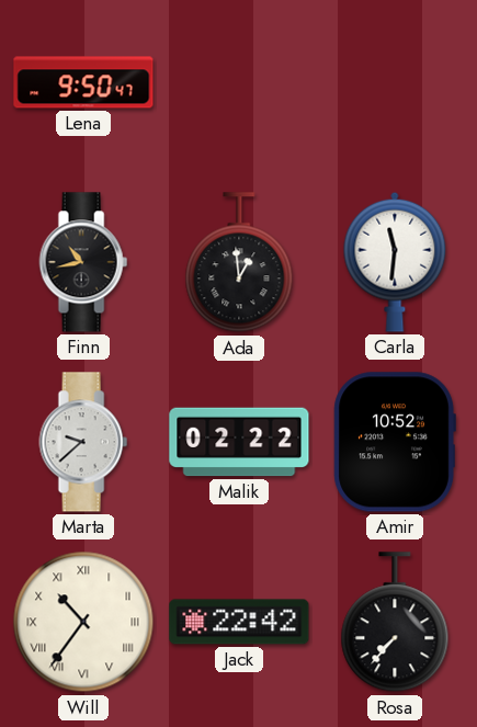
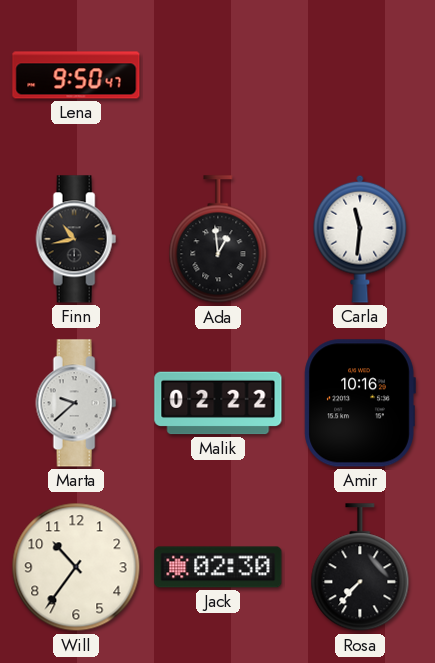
Amir: 10:52 -> 10:16 (360, 403)
Will numerals: Roman -> Arabic (76, 567)
Jack: 22:42 -> 02:30 (218, 567)
